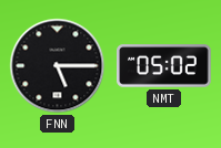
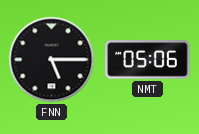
NMT: 05:02 -> 05:06 (148, 60)
